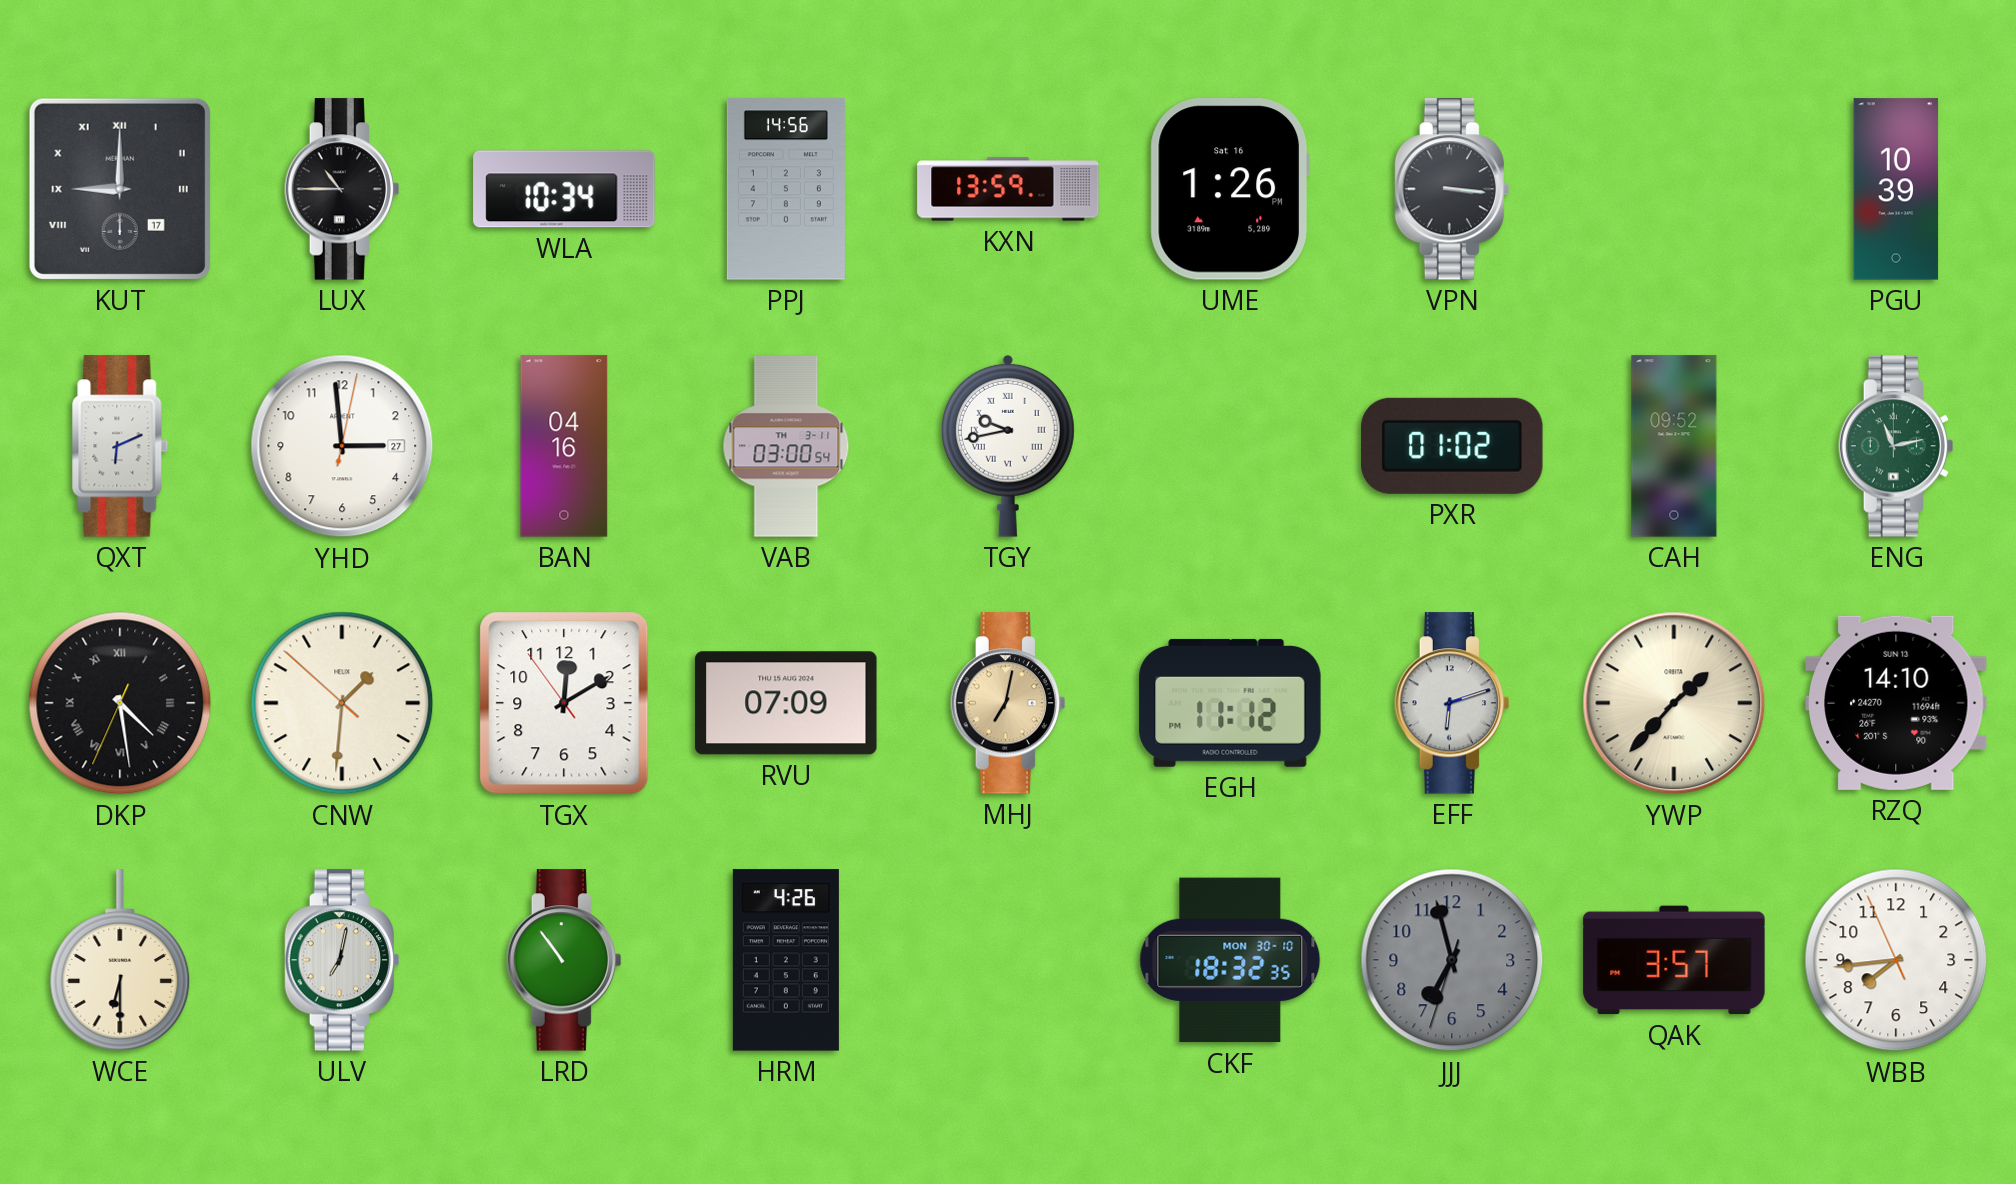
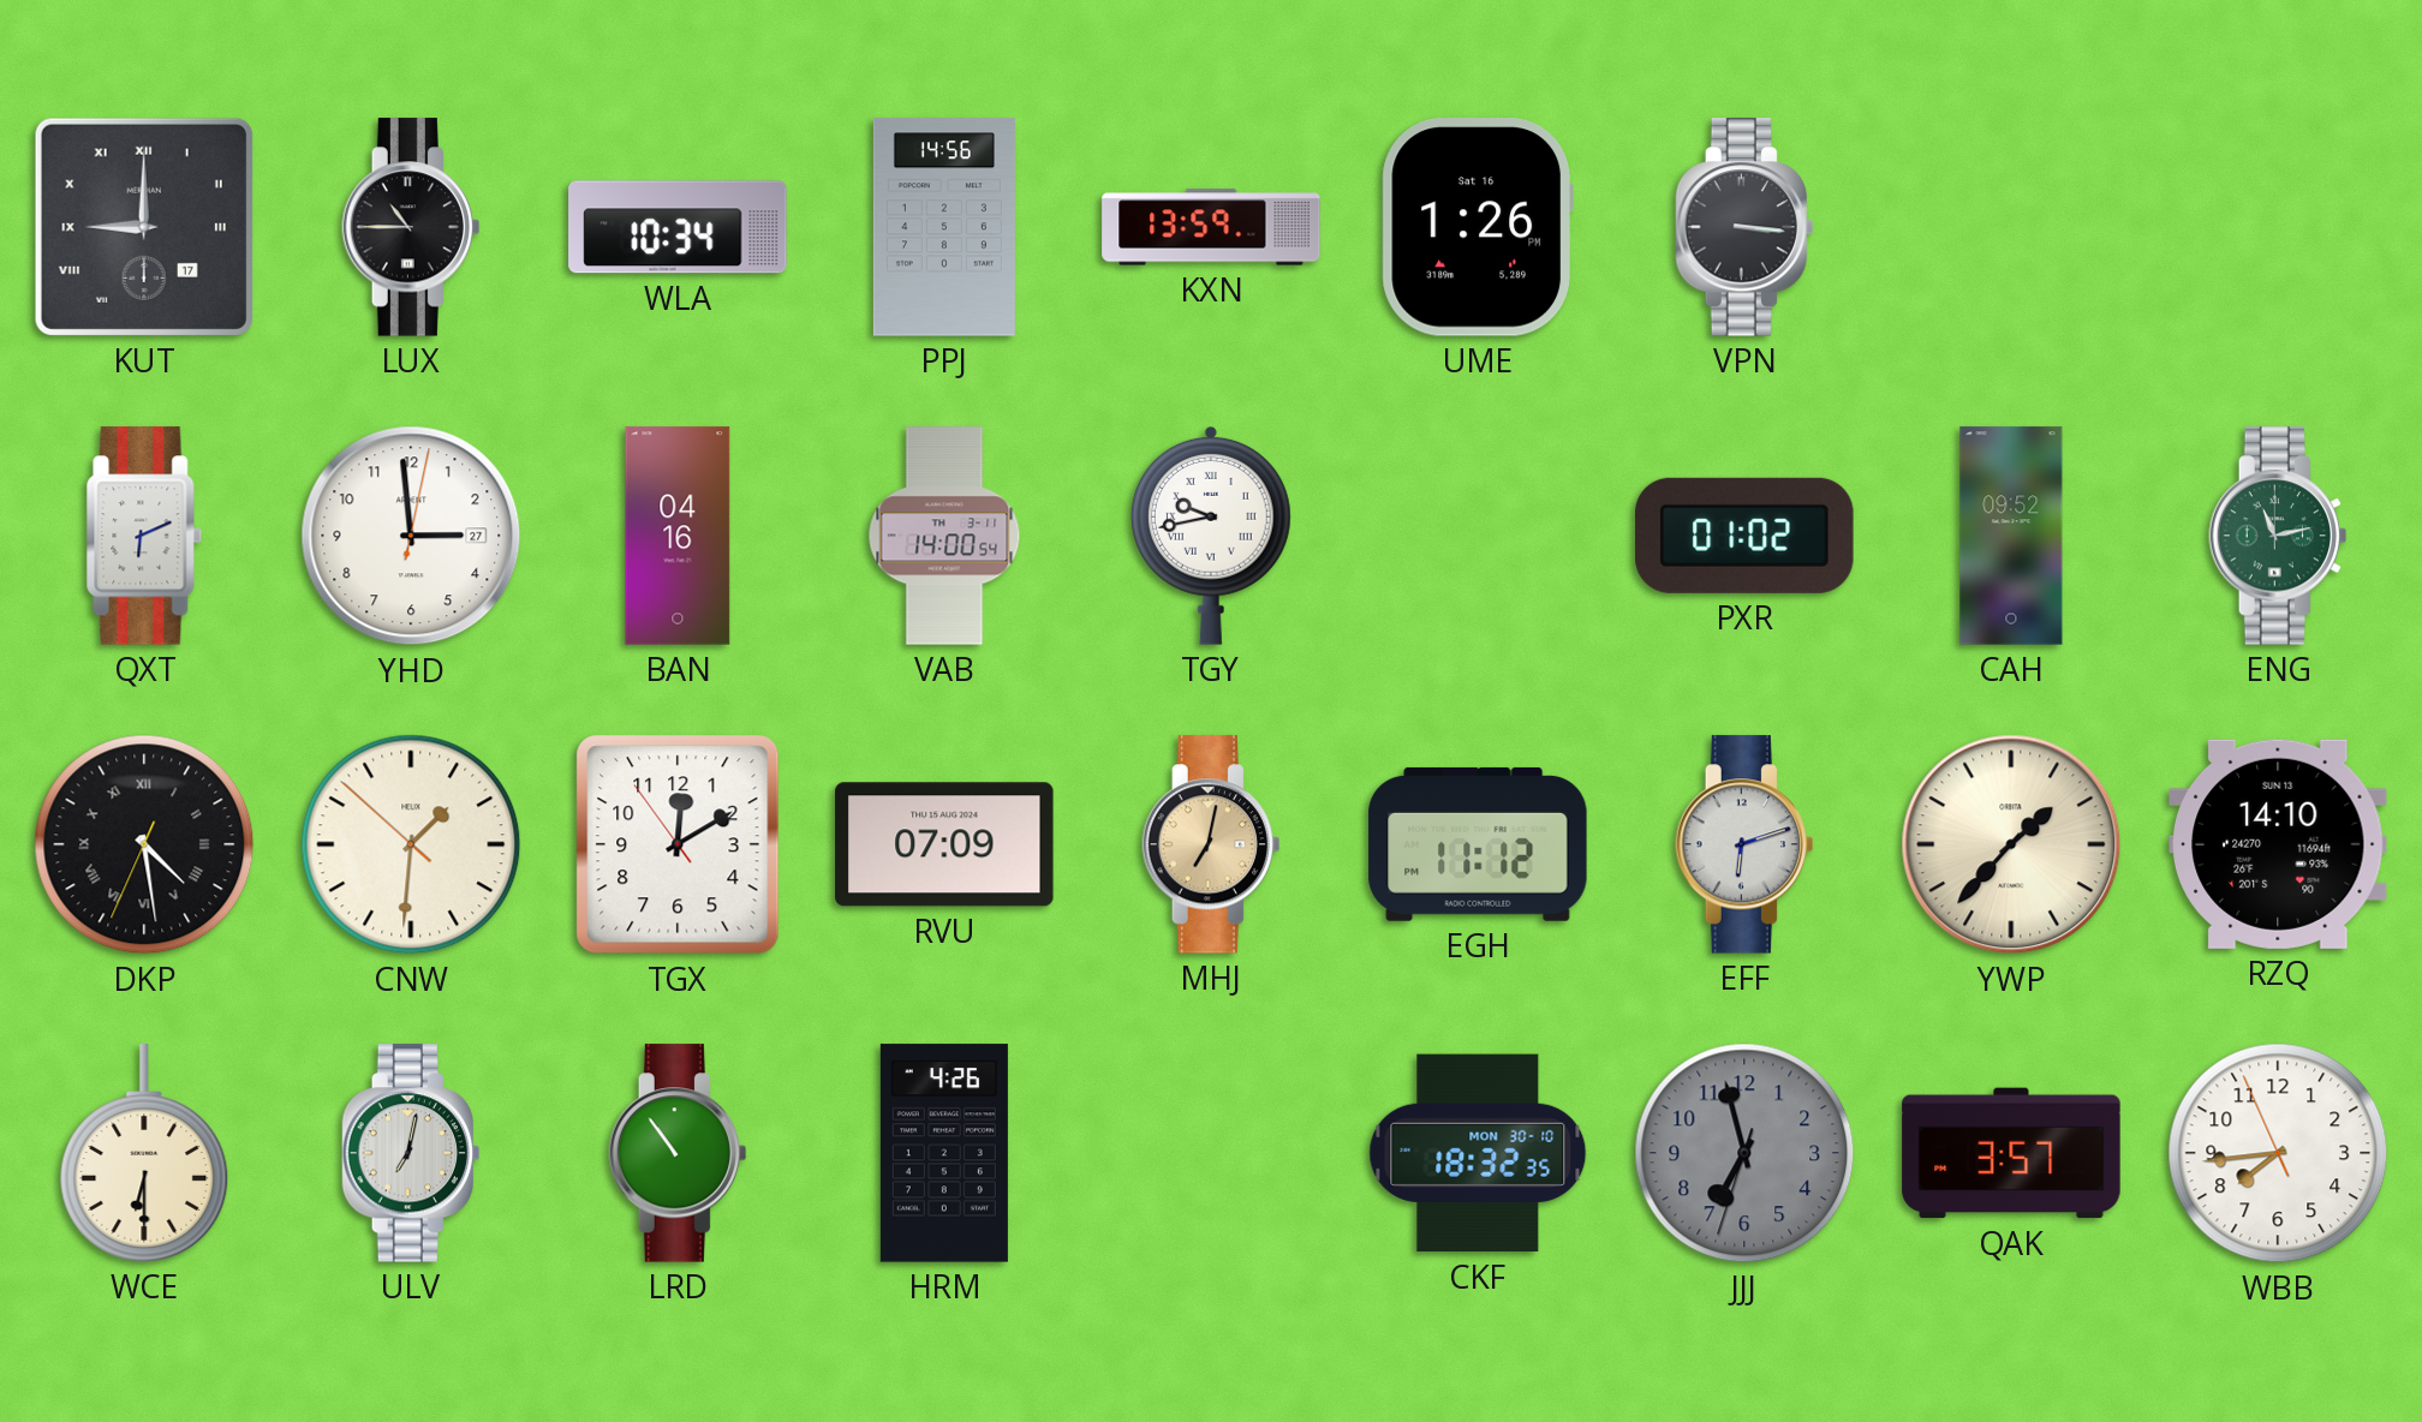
PGU: 10:39 -> none (1896, 189)
VAB: 03:00 -> 14:00 (944, 536)
